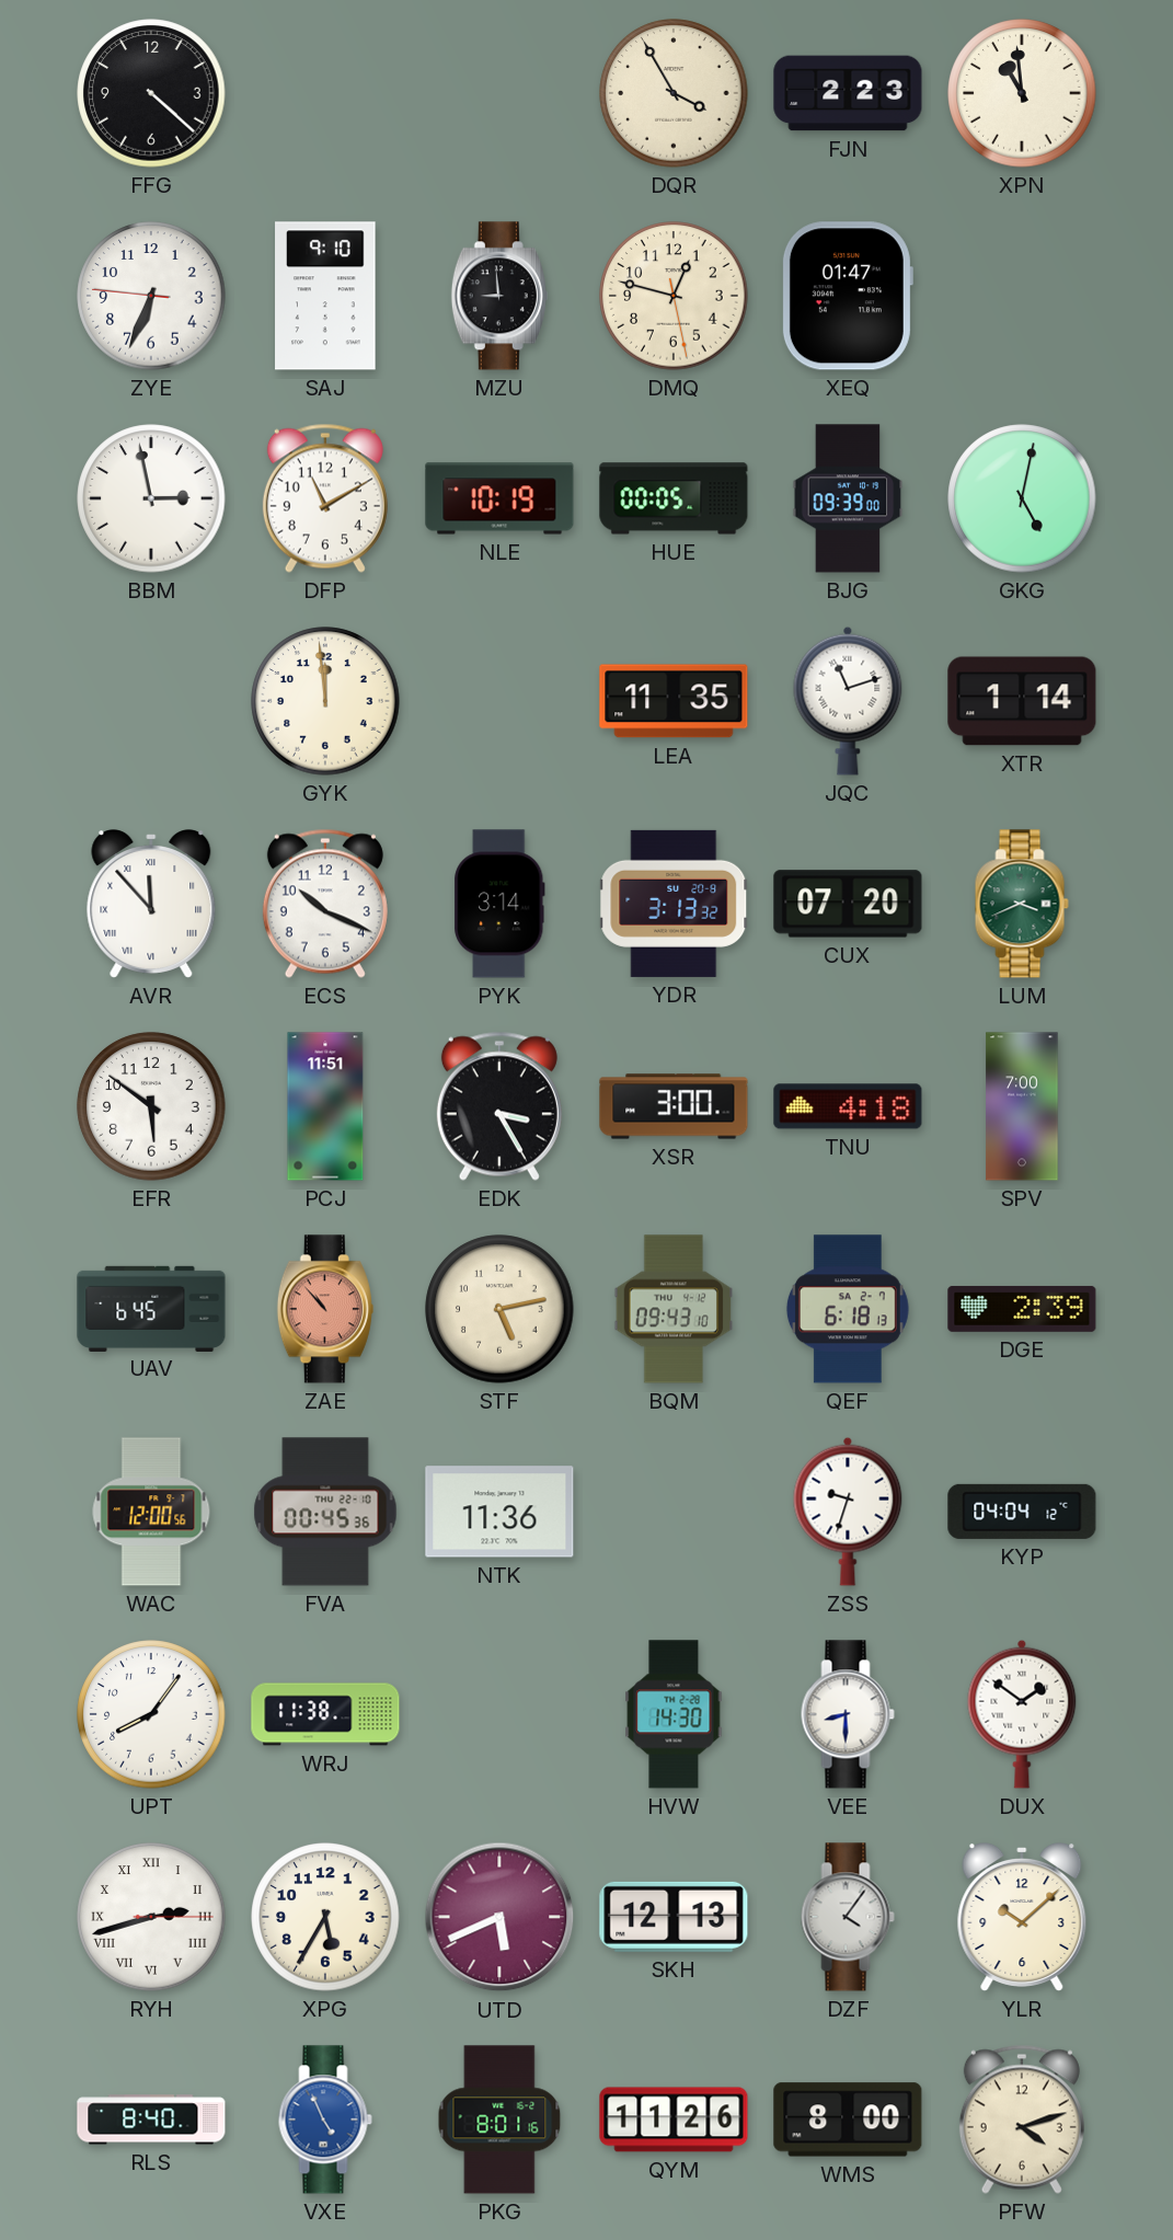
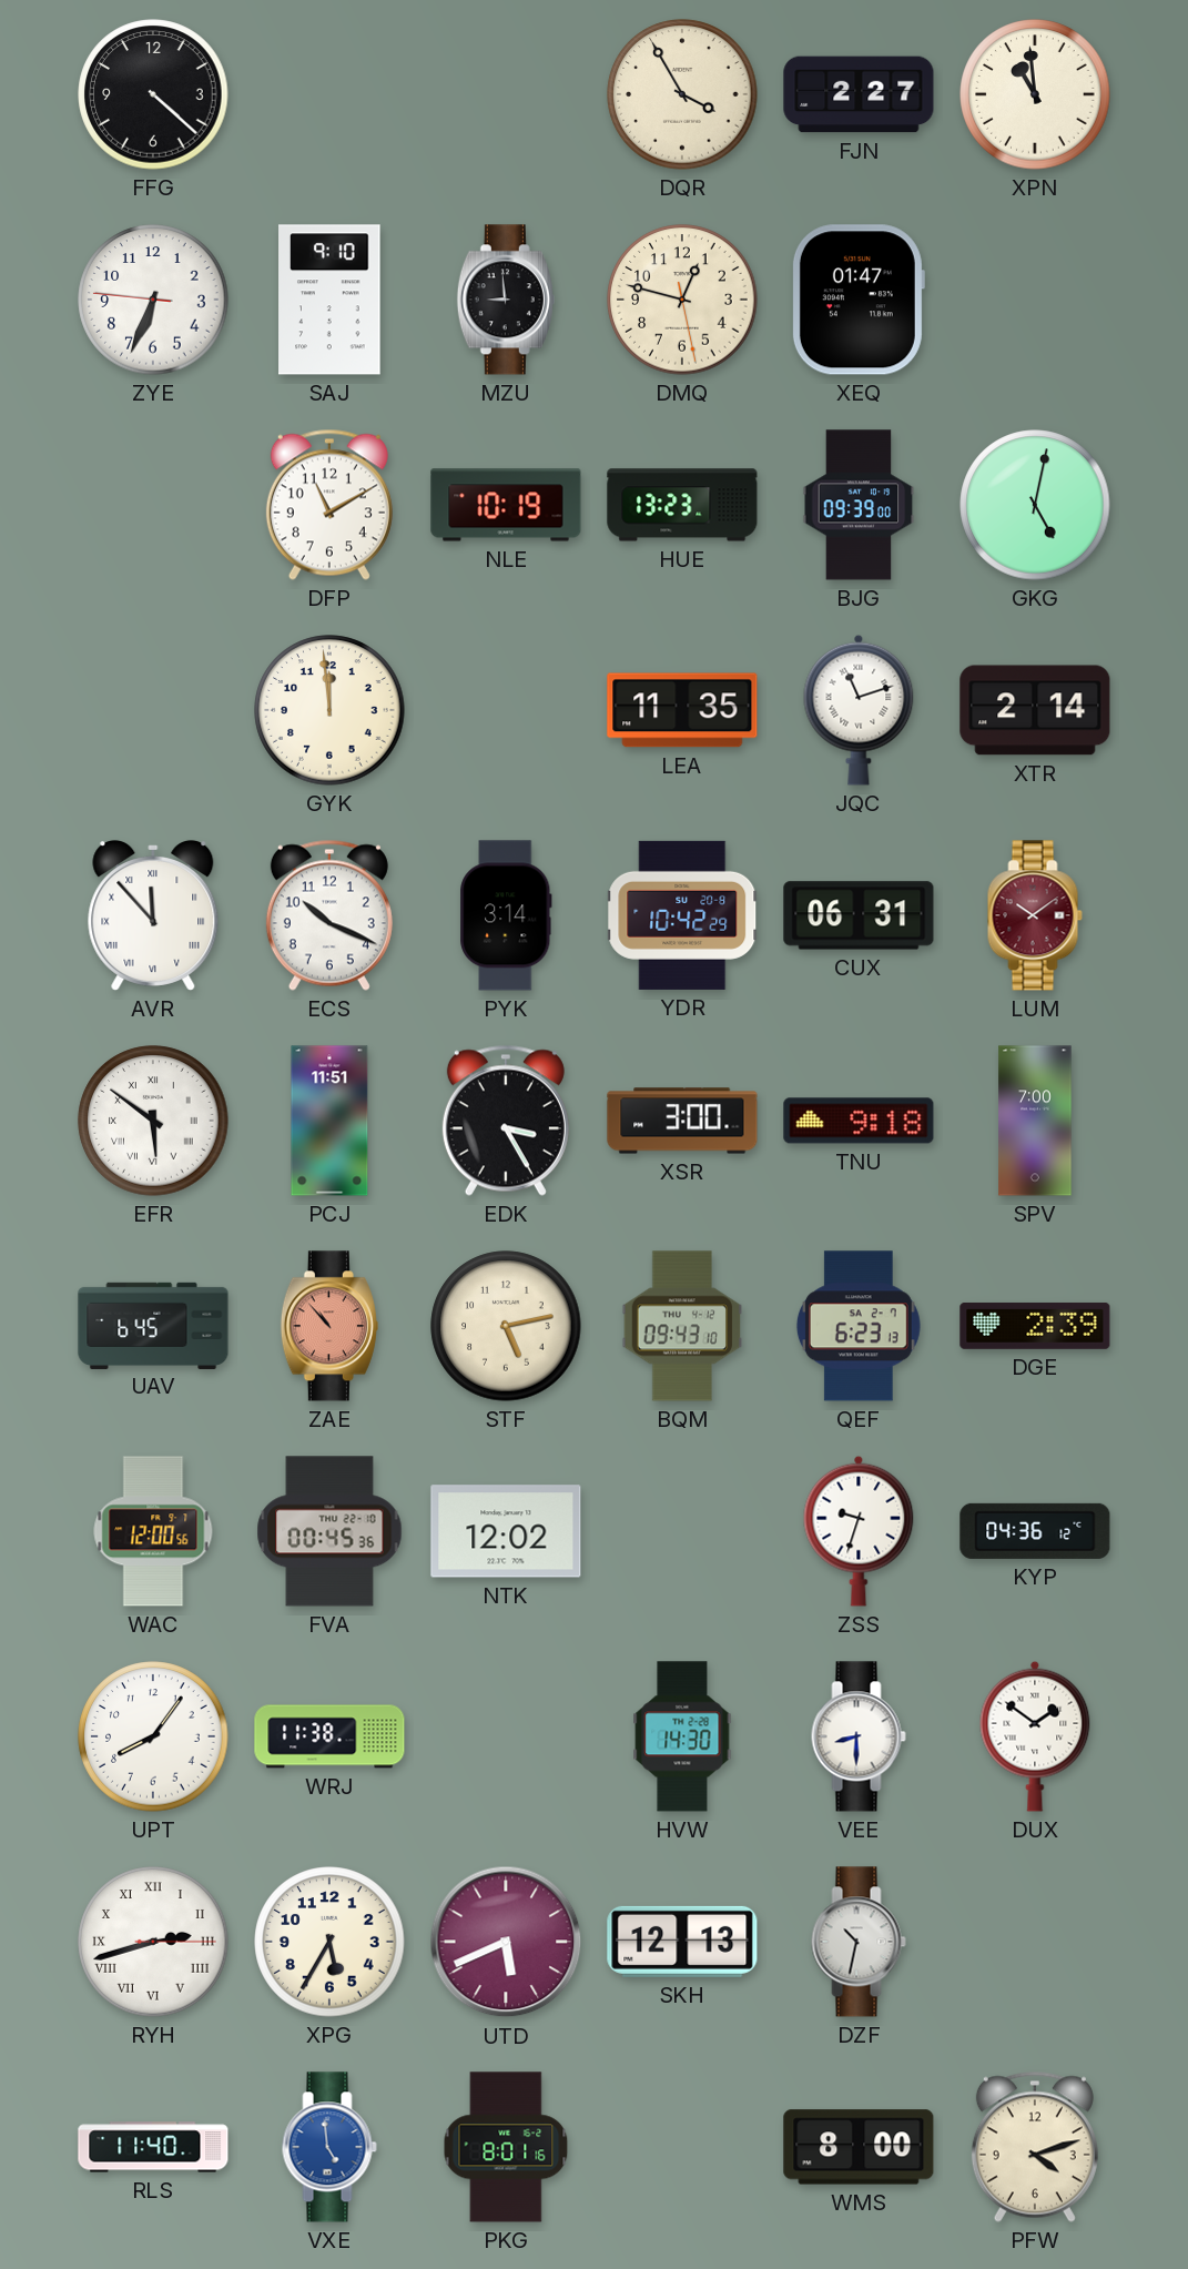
FJN: 2:23 -> 2:27 (859, 94)
BBM: 2:58 -> none (151, 498)
HUE: 00:05 -> 13:23 (682, 505)
XTR: 1:14 -> 2:14 (1035, 710)
YDR: 3:13 -> 10:42 (683, 915)
CUX: 07:20 -> 06:31 (859, 915)
LUM: 3:41 -> 10:09 (1035, 915)
LUM dial: green -> burgundy (1035, 915)
EFR numerals: Arabic -> Roman (153, 1121)
TNU: 4:18 -> 9:18 (859, 1121)
QEF: 6:18 -> 6:23 (859, 1326)
NTK: 11:36 -> 12:02 (506, 1531)
KYP: 04:04 -> 04:36 (1035, 1531)
DZF: 4:06 -> 10:32 (859, 1942)
YLR: 10:08 -> none (1022, 1918)
RLS: 8:40 -> 11:40 (153, 2147)
VXE: 4:56 -> 4:59 (329, 2147)
QYM: 11:26 -> none (674, 2120)
